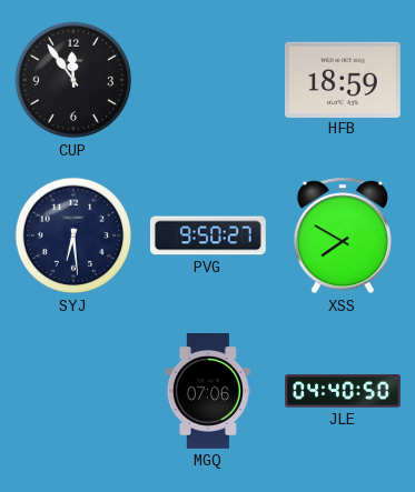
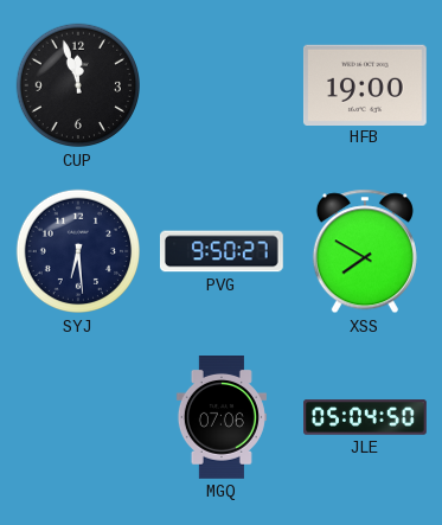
CUP: 11:54 -> 11:57 (78, 85)
HFB: 18:59 -> 19:00 (365, 84)
JLE: 04:40 -> 05:04 (365, 417)
